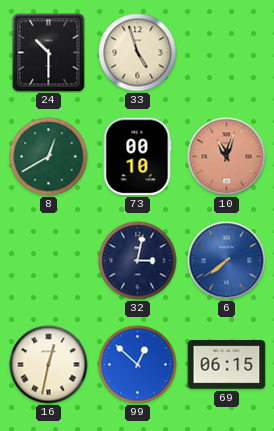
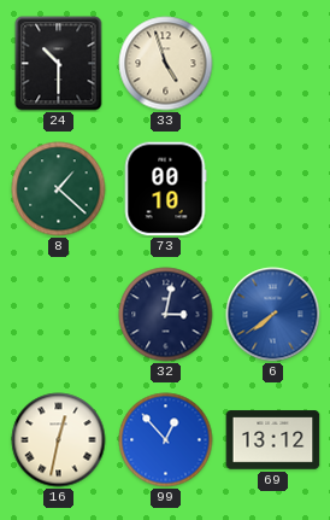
8: 12:40 -> 1:22 (59, 189)
10: 11:03 -> none (227, 157)
99: 12:52 -> 12:53 (166, 440)
69: 06:15 -> 13:12 (273, 440)
